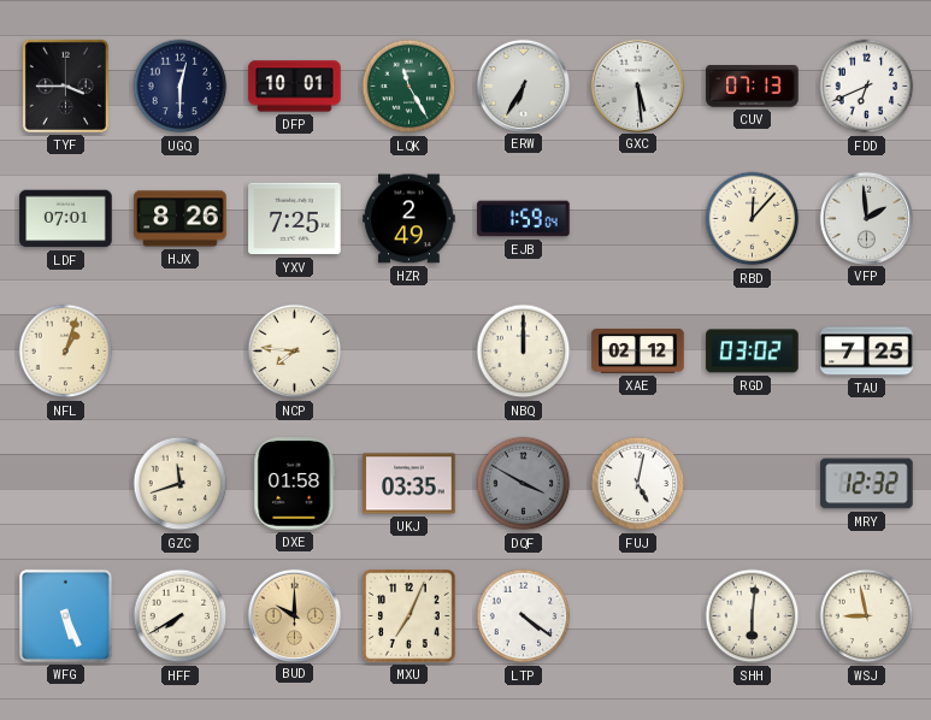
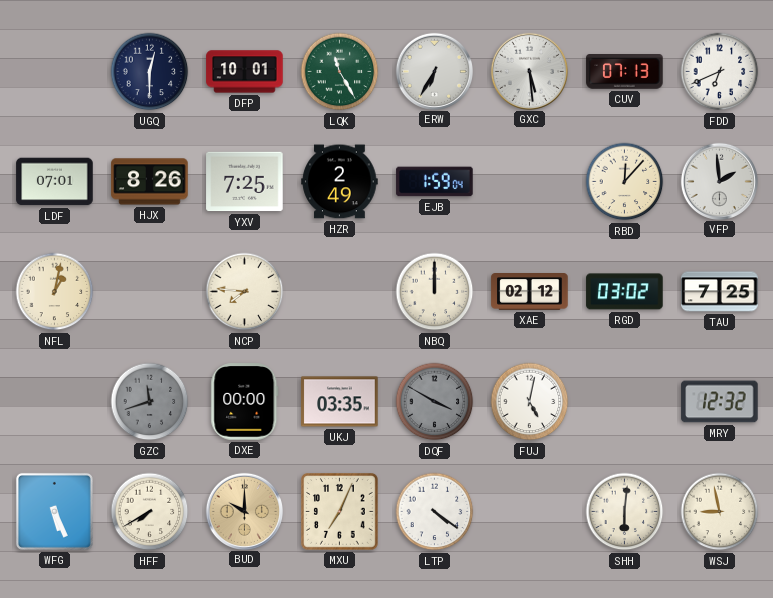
TYF: 3:45 -> none (65, 85)
NFL: 1:03 -> 1:02 (55, 292)
GZC dial: cream -> grey (150, 402)
DXE: 01:58 -> 00:00 (245, 402)
